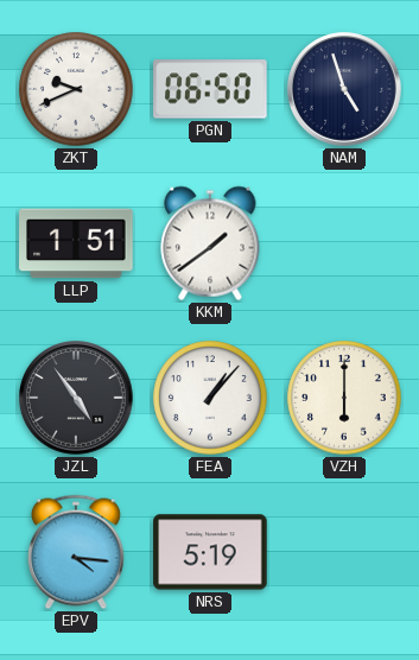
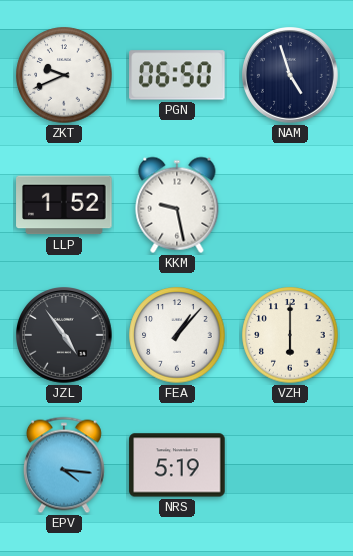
LLP: 1:51 -> 1:52 (64, 205)
KKM: 1:39 -> 9:28 (177, 205)
